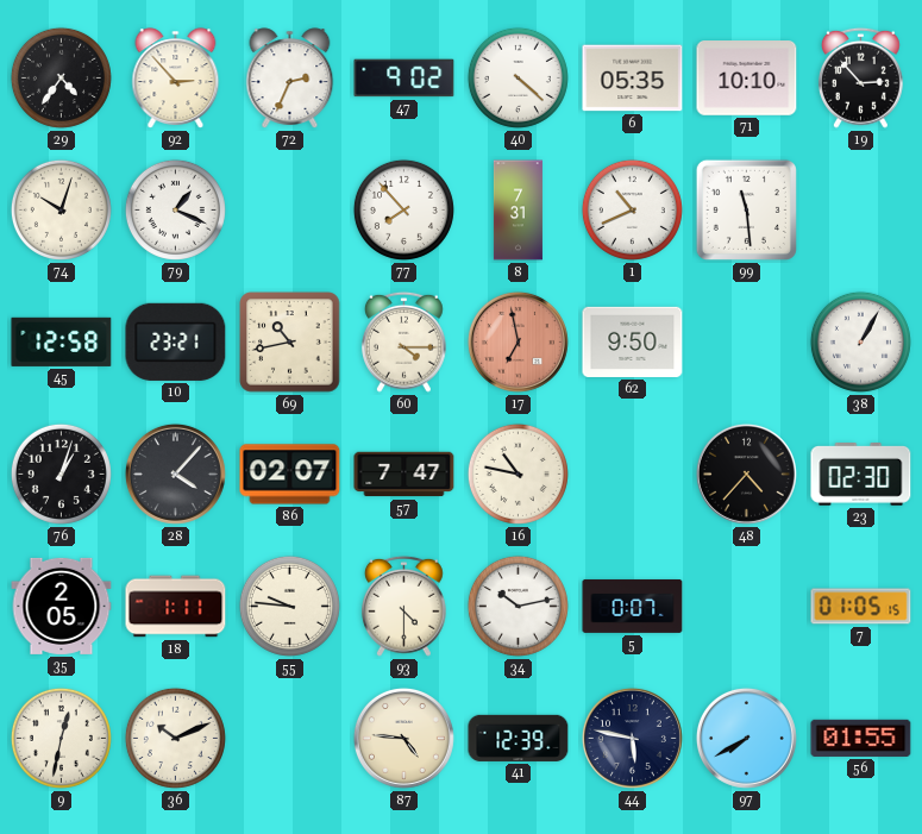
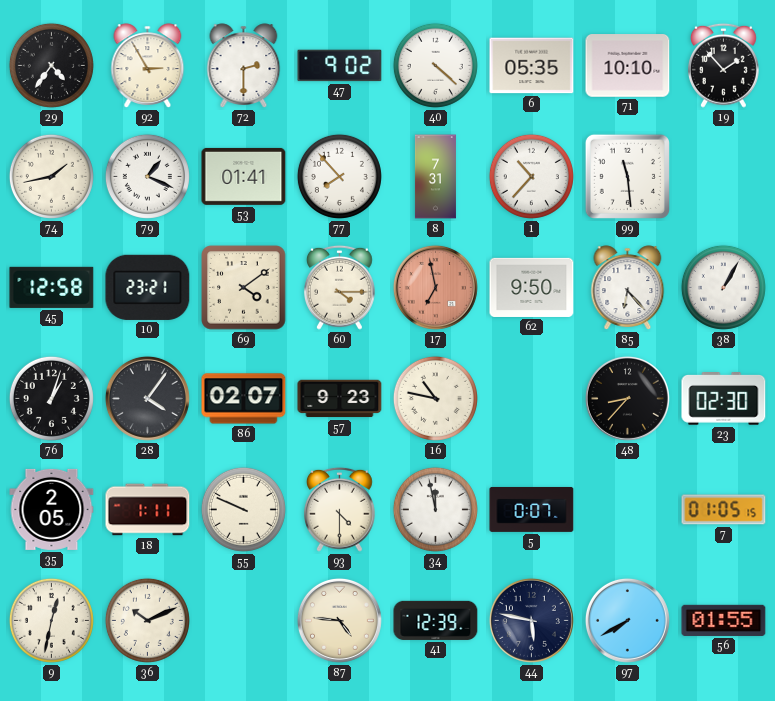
92: 2:53 -> 2:55 (148, 66)
72: 2:34 -> 2:30 (244, 66)
19: 2:53 -> 1:53 (723, 65)
74: 10:03 -> 1:43 (51, 176)
53: none -> 01:41 (244, 176)
1: 10:41 -> 10:37 (531, 176)
69: 10:43 -> 4:09 (244, 288)
85: none -> 6:23 (628, 288)
28: 4:07 -> 4:06 (147, 398)
57: 7:47 -> 9:23 (340, 399)
48: 4:37 -> 8:37 (627, 398)
55: 9:46 -> 9:49 (243, 509)
34: 10:13 -> 11:58 (435, 509)
